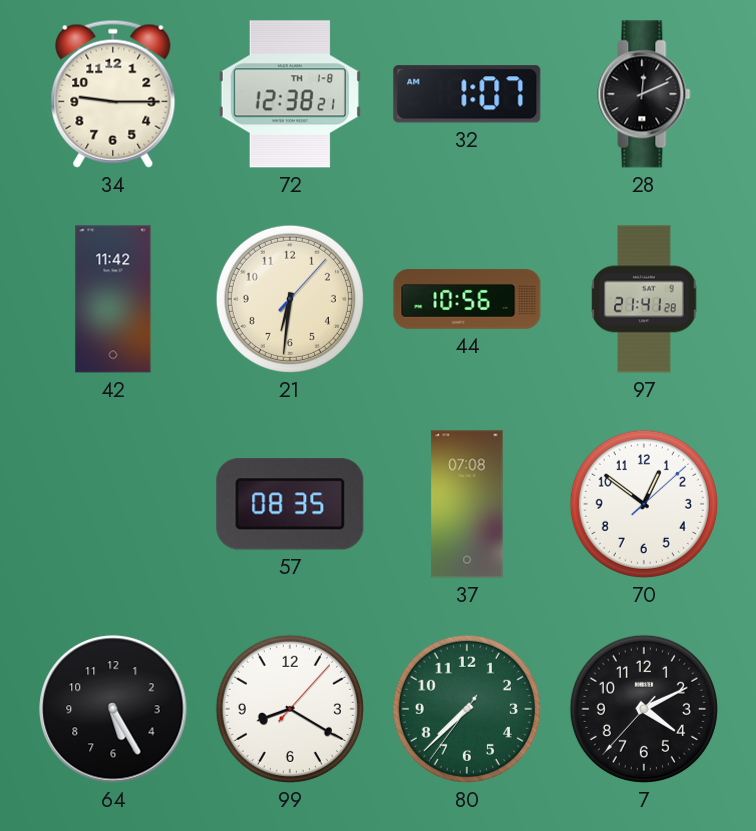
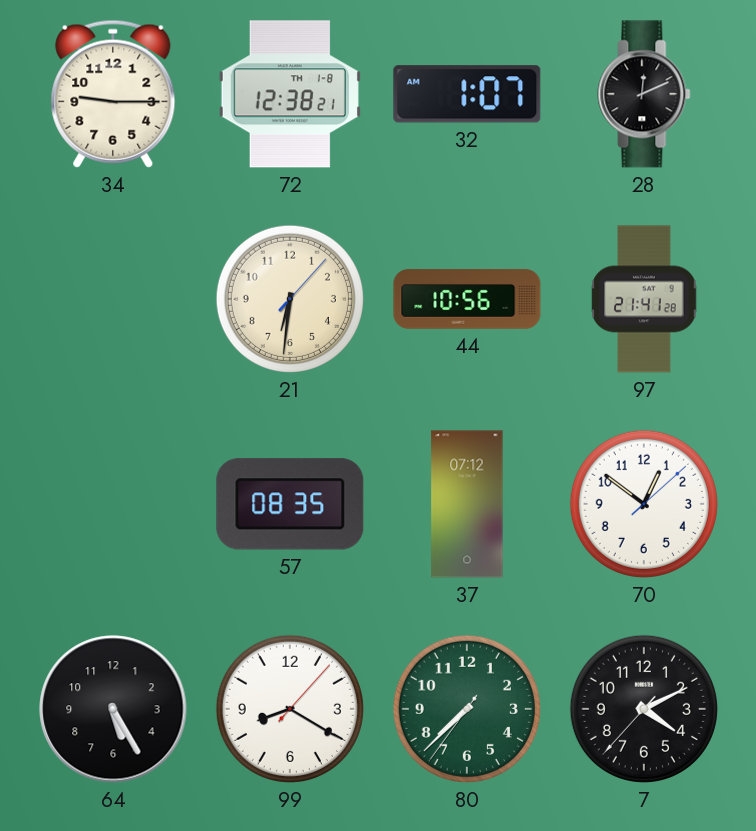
42: 11:42 -> none (113, 299)
37: 07:08 -> 07:12 (467, 504)
